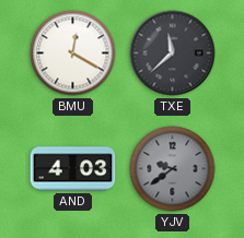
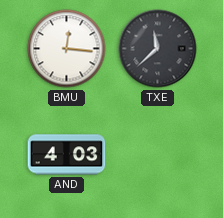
BMU: 12:20 -> 12:16 (67, 49)
YJV: 9:39 -> none (173, 169)
